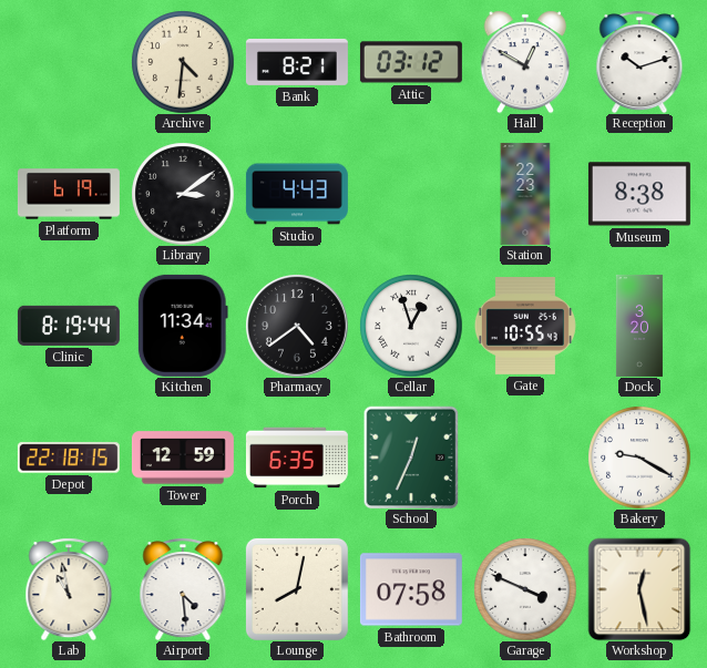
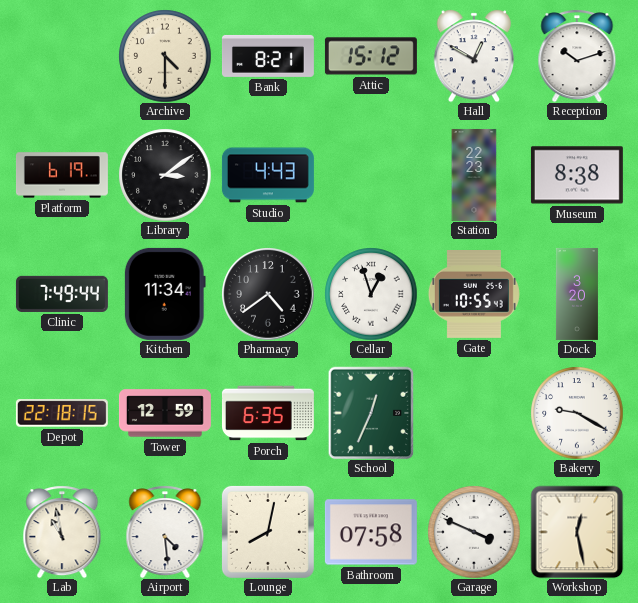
Archive: 4:31 -> 4:30 (165, 56)
Attic: 03:12 -> 15:12 (371, 56)
Clinic: 8:19 -> 7:49 (62, 294)
